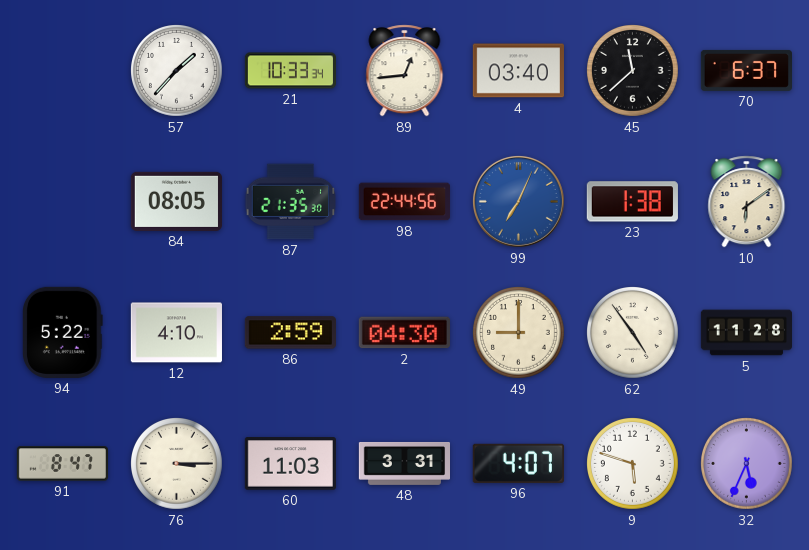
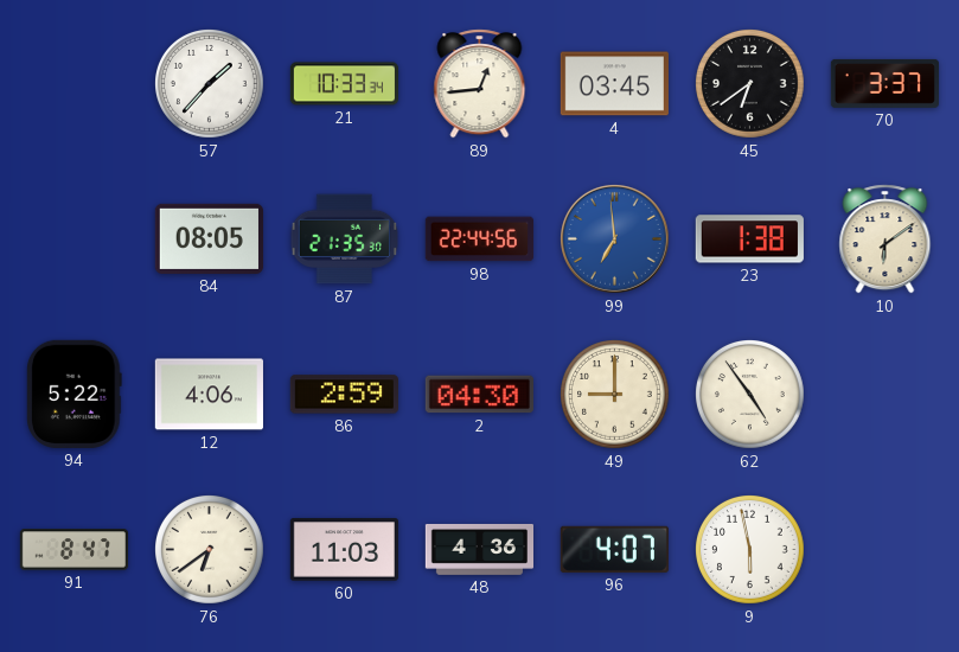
4: 03:40 -> 03:45 (614, 84)
45: 11:38 -> 6:39 (750, 84)
70: 6:37 -> 3:37 (884, 83)
99: 7:04 -> 6:59 (614, 238)
12: 4:10 -> 4:06 (209, 395)
5: 11:28 -> none (746, 333)
76: 3:15 -> 6:39 (210, 550)
48: 3:31 -> 4:36 (479, 549)
9: 5:48 -> 5:58 (750, 550)
32: 5:34 -> none (747, 464)
